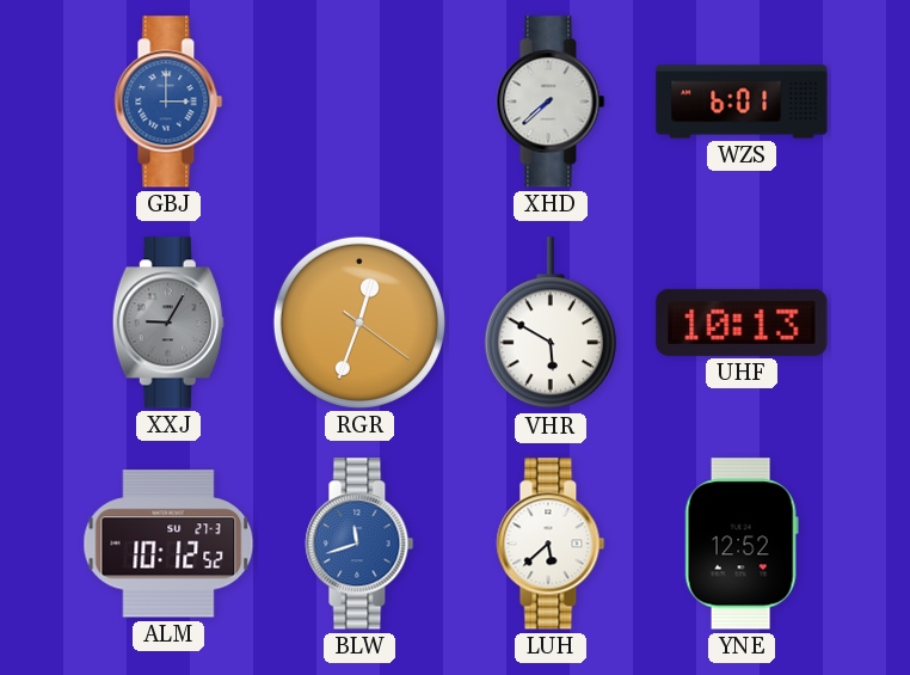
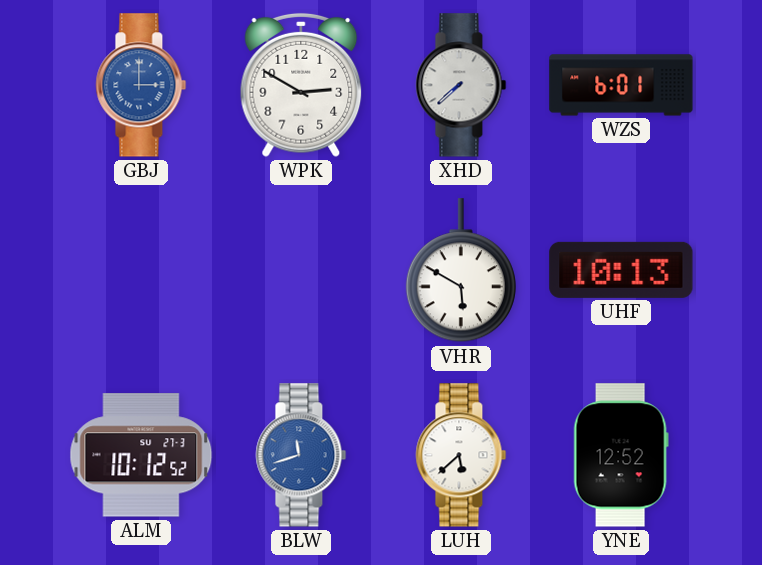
WPK: none -> 2:50 (301, 85)
XXJ: 9:05 -> none (168, 323)
RGR: 12:33 -> none (359, 323)
